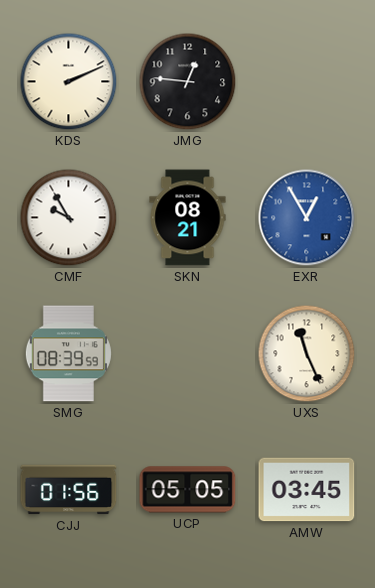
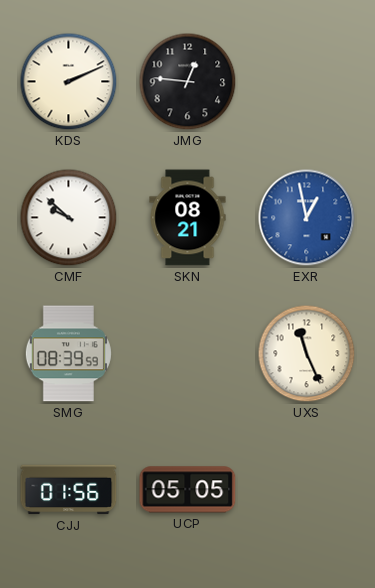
CMF: 9:55 -> 9:52 (69, 218)
EXR: 12:55 -> 12:58 (307, 218)
AMW: 03:45 -> none (307, 490)
